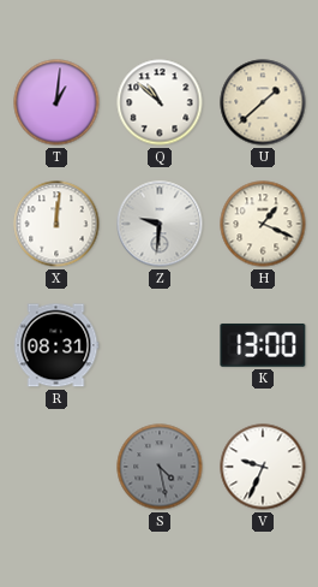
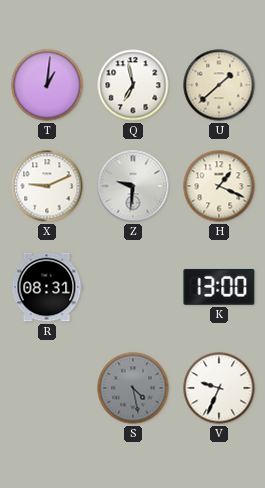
Q: 10:52 -> 6:58 (133, 85)
X: 12:01 -> 9:11 (47, 186)
